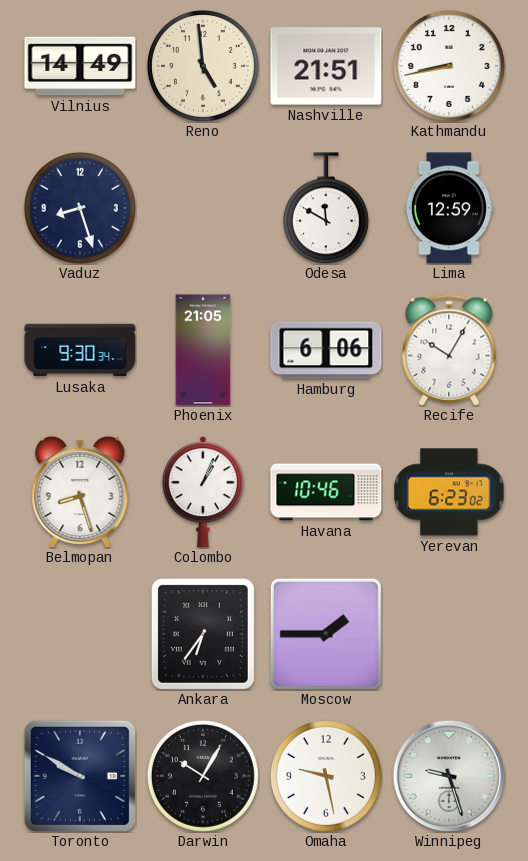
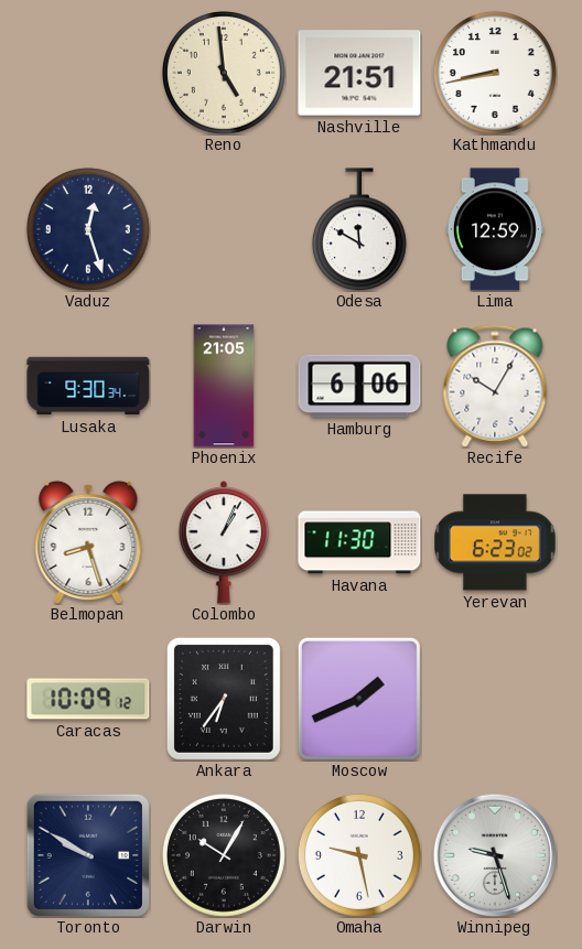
Vilnius: 14:49 -> none (80, 66)
Vaduz: 8:27 -> 12:27 (88, 229)
Havana: 10:46 -> 11:30 (359, 542)
Caracas: none -> 10:09 (88, 699)
Moscow: 1:45 -> 1:41 (359, 699)
